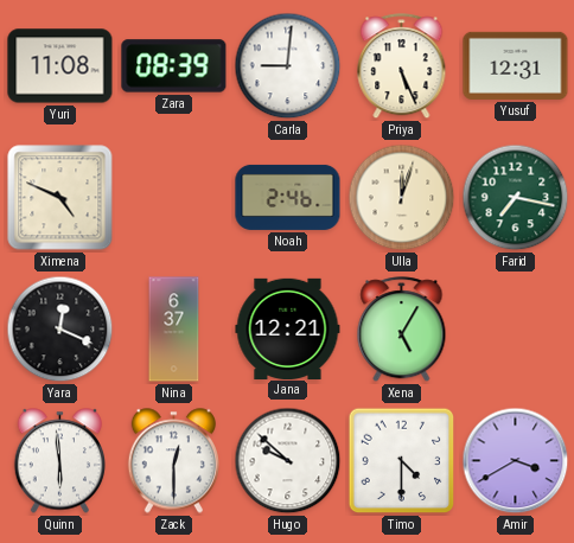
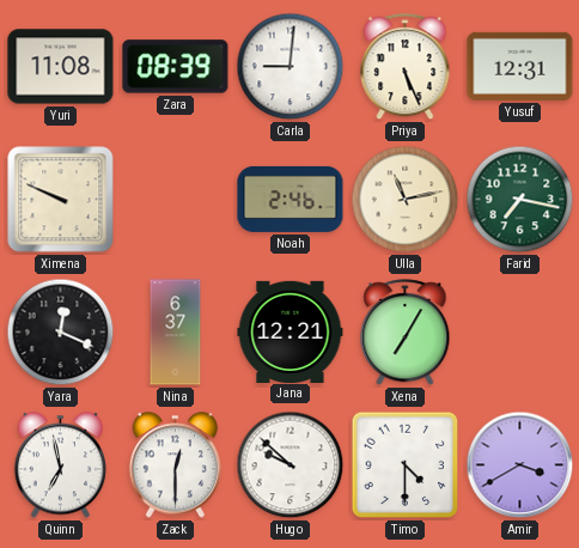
Ximena: 4:49 -> 9:49 (61, 200)
Ulla: 12:03 -> 11:13 (406, 200)
Xena: 5:05 -> 7:05 (406, 333)
Quinn: 5:59 -> 6:58 (60, 465)
